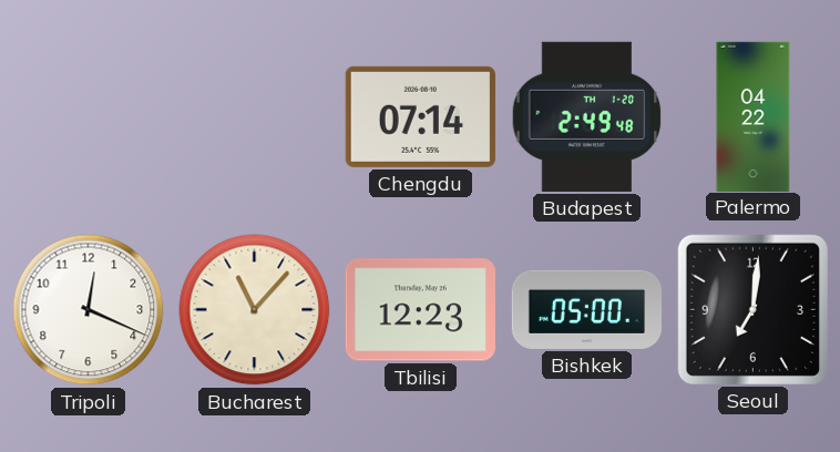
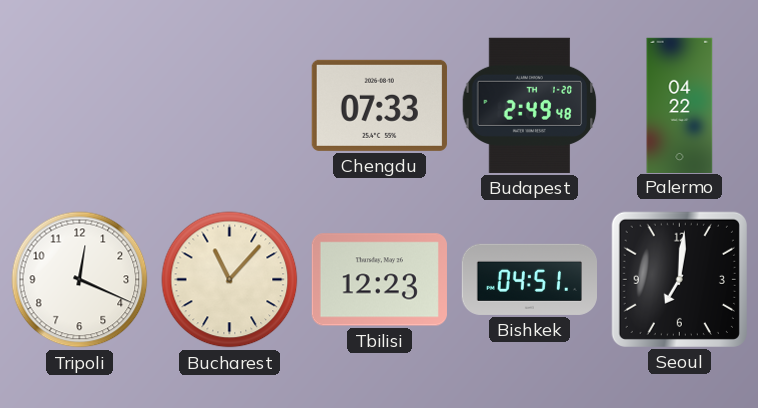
Chengdu: 07:14 -> 07:33 (379, 105)
Bishkek: 05:00 -> 04:51 (529, 279)
